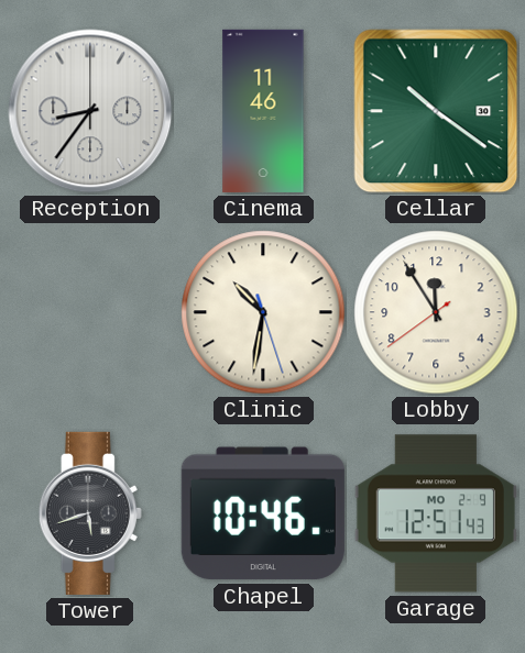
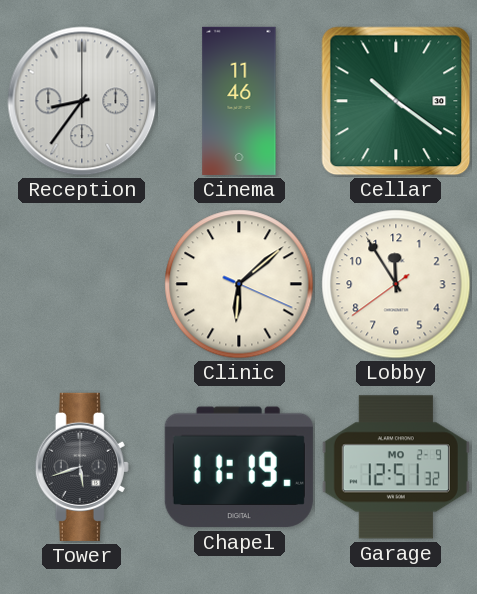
Clinic: 10:31 -> 6:08 (239, 284)
Chapel: 10:46 -> 11:19 (239, 467)
Garage: 12:51:43 -> 12:51:32 (396, 467)
